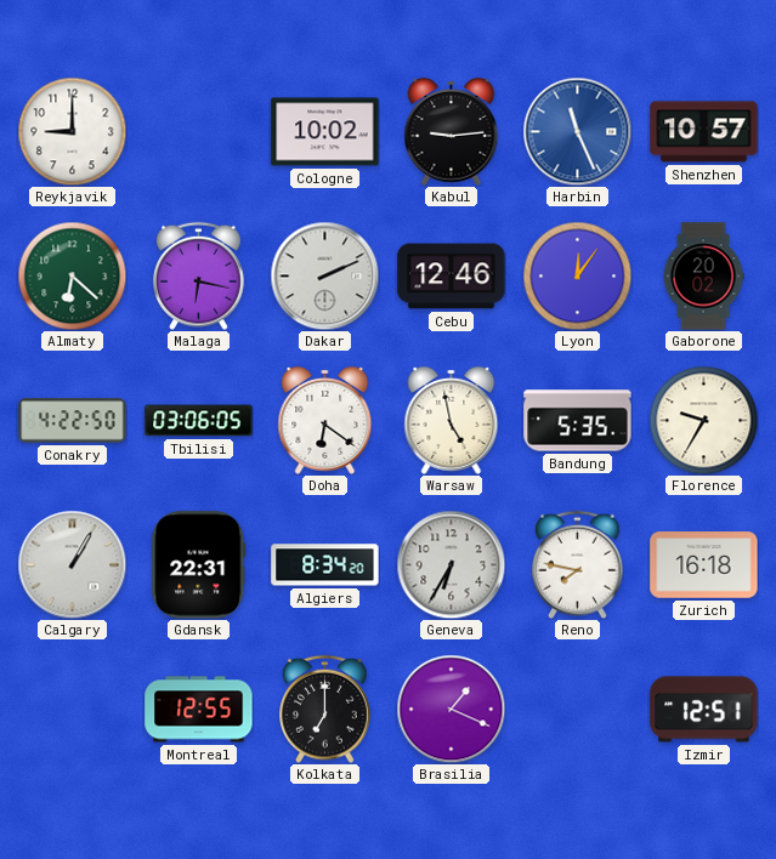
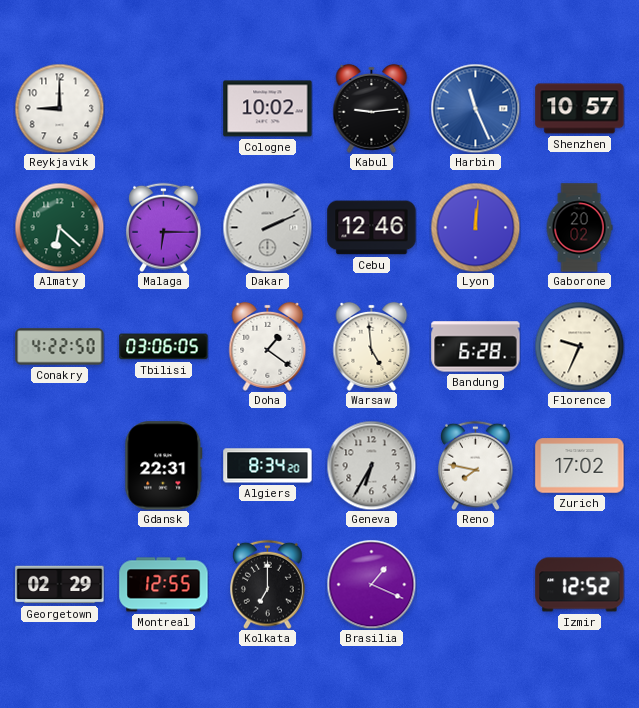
Malaga: 6:17 -> 6:15 (164, 227)
Lyon: 12:06 -> 12:01 (475, 227)
Doha: 6:21 -> 1:21 (268, 346)
Warsaw: 4:58 -> 4:59 (372, 346)
Bandung: 5:35 -> 6:28 (476, 347)
Florence: 9:35 -> 9:34 (579, 346)
Calgary: 1:05 -> none (72, 564)
Zurich: 16:18 -> 17:02 (580, 466)
Georgetown: none -> 02:29 (60, 585)
Izmir: 12:51 -> 12:52 (580, 585)
